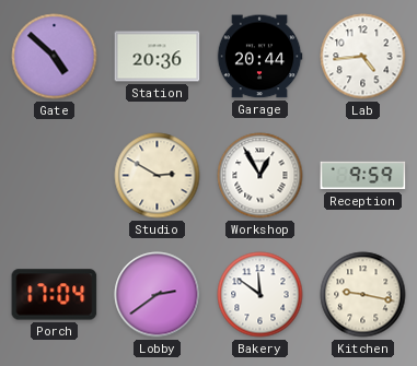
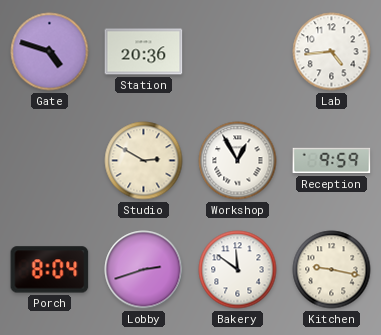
Gate: 4:52 -> 4:48 (50, 52)
Garage: 20:44 -> none (259, 57)
Porch: 17:04 -> 8:04 (50, 270)
Lobby: 2:39 -> 2:42 (144, 270)
